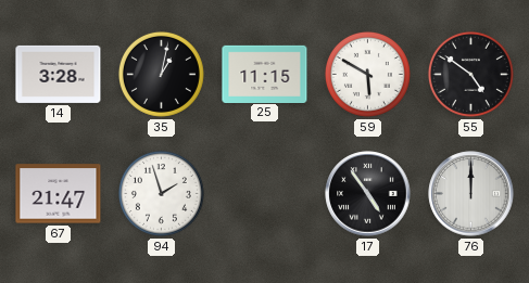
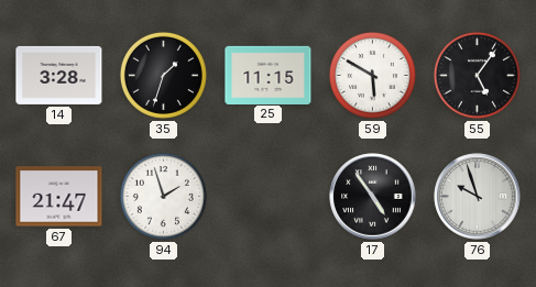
35: 1:02 -> 1:33 (163, 75)
55: 4:51 -> 5:06 (477, 75)
76: 12:00 -> 9:57 (478, 197)
